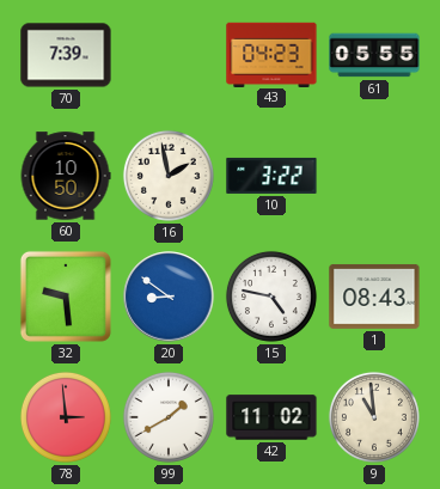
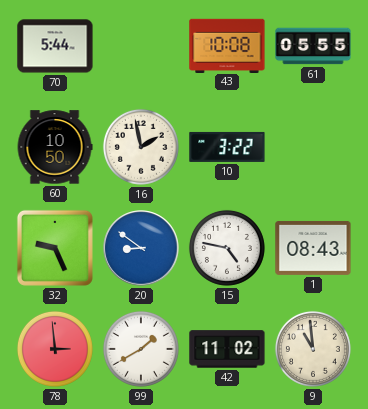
70: 7:39 -> 5:44 (55, 46)
43: 04:23 -> 10:08 (227, 45)
32: 9:29 -> 9:26 (55, 248)
